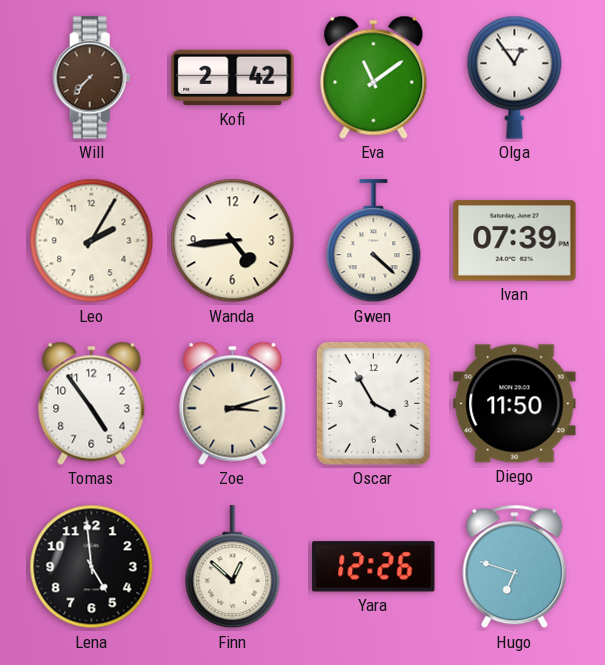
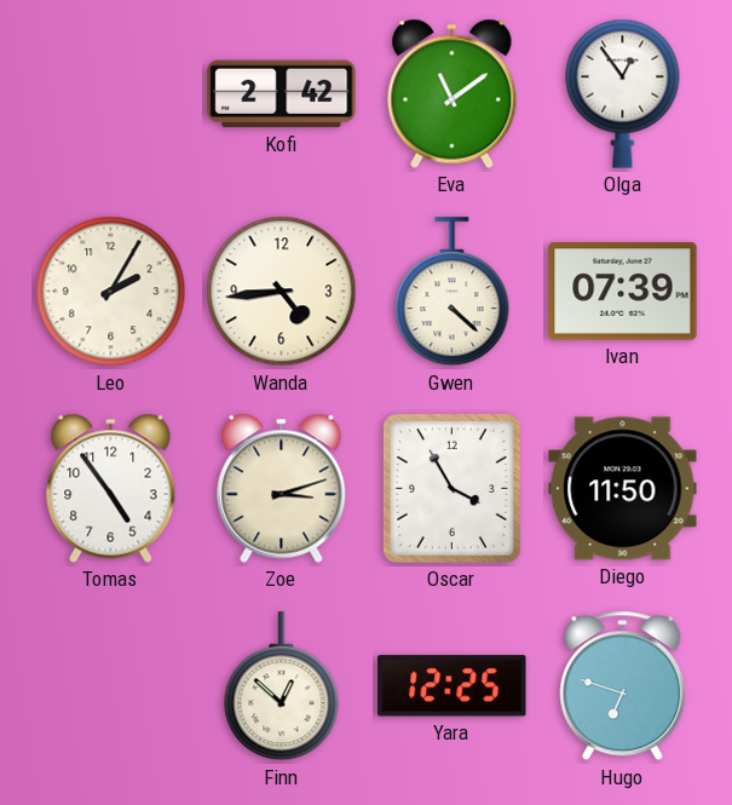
Will: 7:37 -> none (92, 78)
Lena: 4:59 -> none (92, 567)
Yara: 12:26 -> 12:25 (453, 686)
